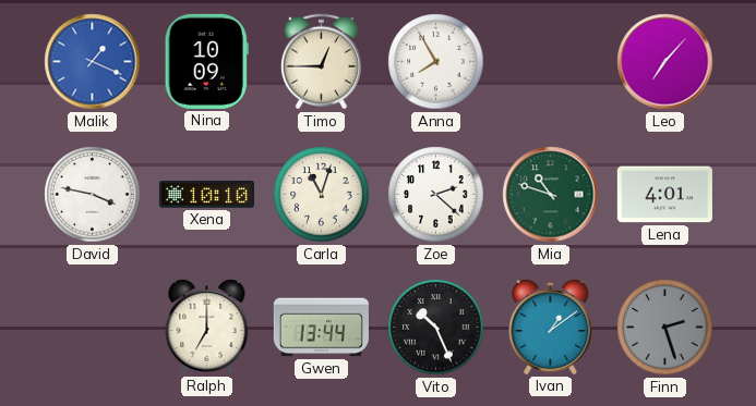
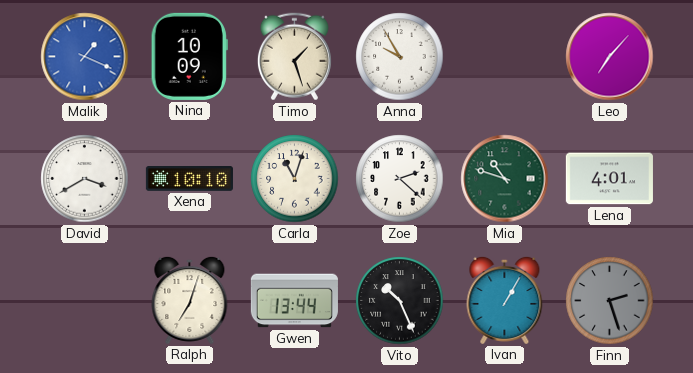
Timo: 12:45 -> 1:27 (294, 57)
Anna: 7:55 -> 9:55 (400, 57)
David: 3:47 -> 3:40 (85, 179)
Ralph: 7:00 -> 7:03 (190, 300)
Ivan: 1:09 -> 1:05 (505, 300)
